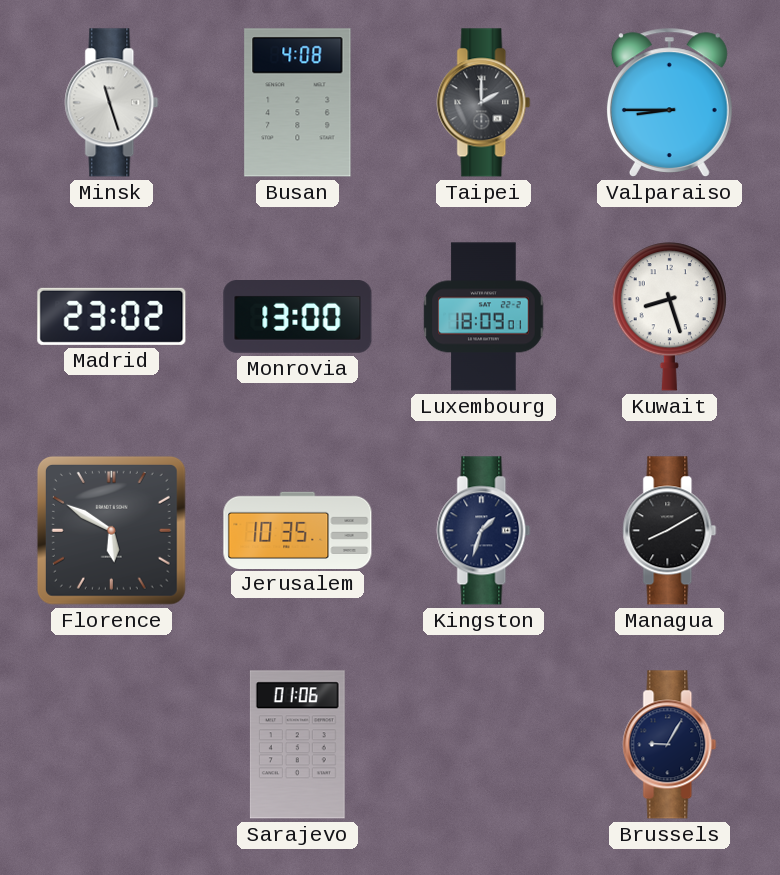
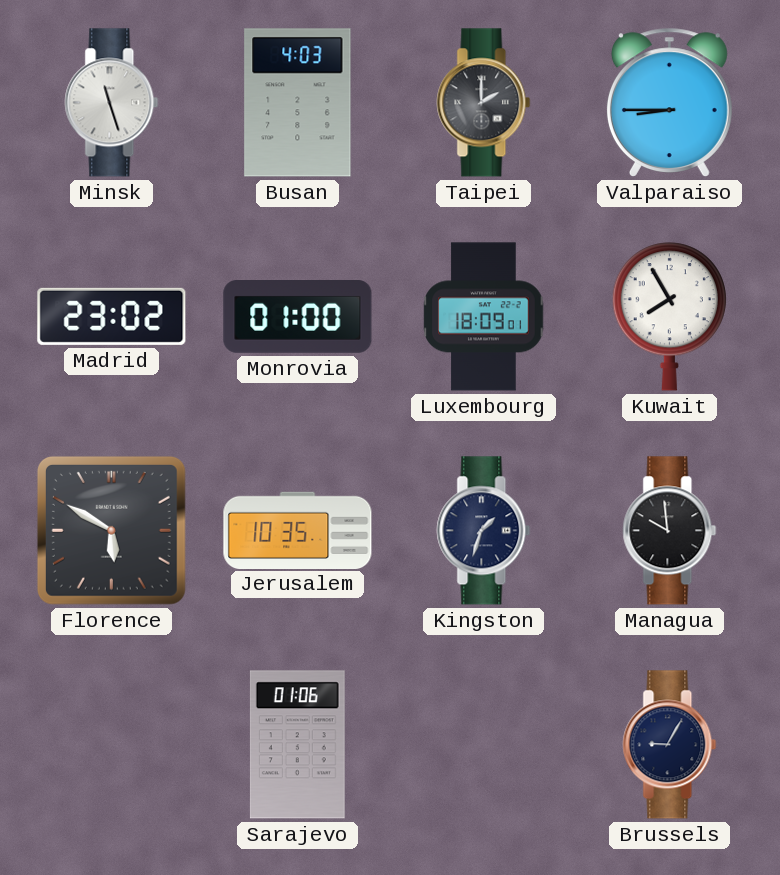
Busan: 4:08 -> 4:03 (298, 103)
Monrovia: 13:00 -> 01:00 (298, 317)
Kuwait: 8:27 -> 7:55 (669, 317)
Managua: 8:10 -> 9:59 (670, 531)
